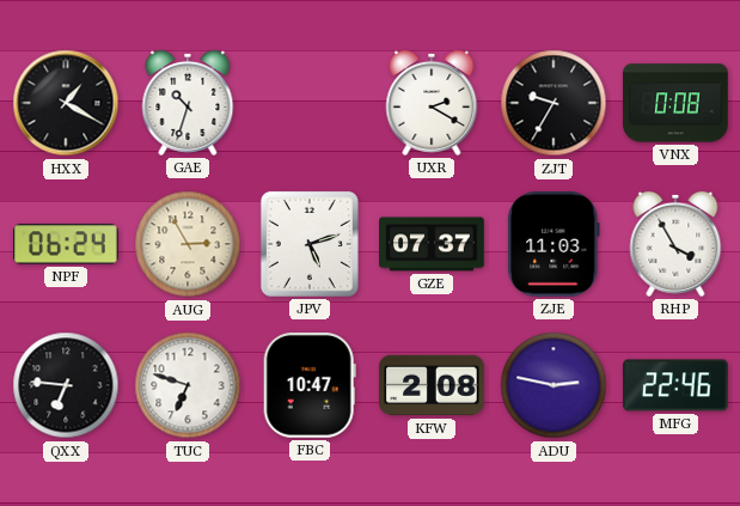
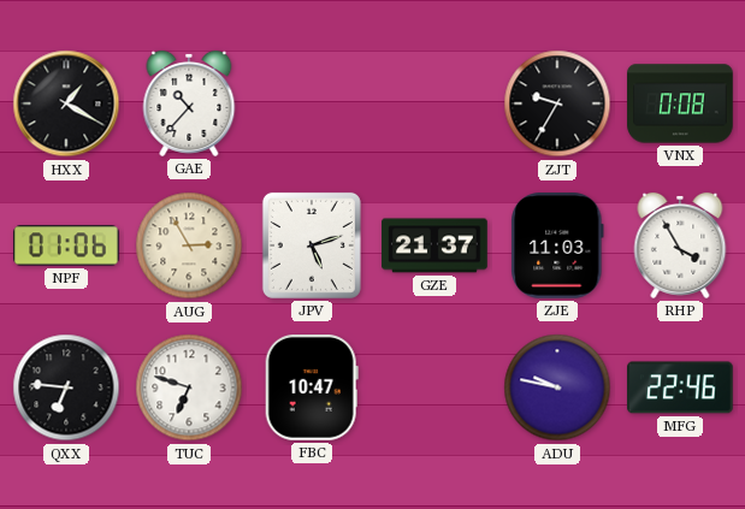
GAE: 10:33 -> 10:37 (189, 103)
UXR: 2:20 -> none (432, 103)
NPF: 06:24 -> 01:06 (67, 245)
GZE: 07:37 -> 21:37 (434, 245)
KFW: 2:08 -> none (432, 385)
ADU: 2:47 -> 9:47 (557, 387)
